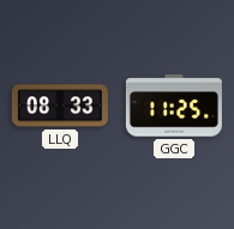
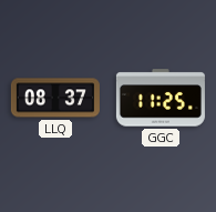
LLQ: 08:33 -> 08:37 (55, 98)
